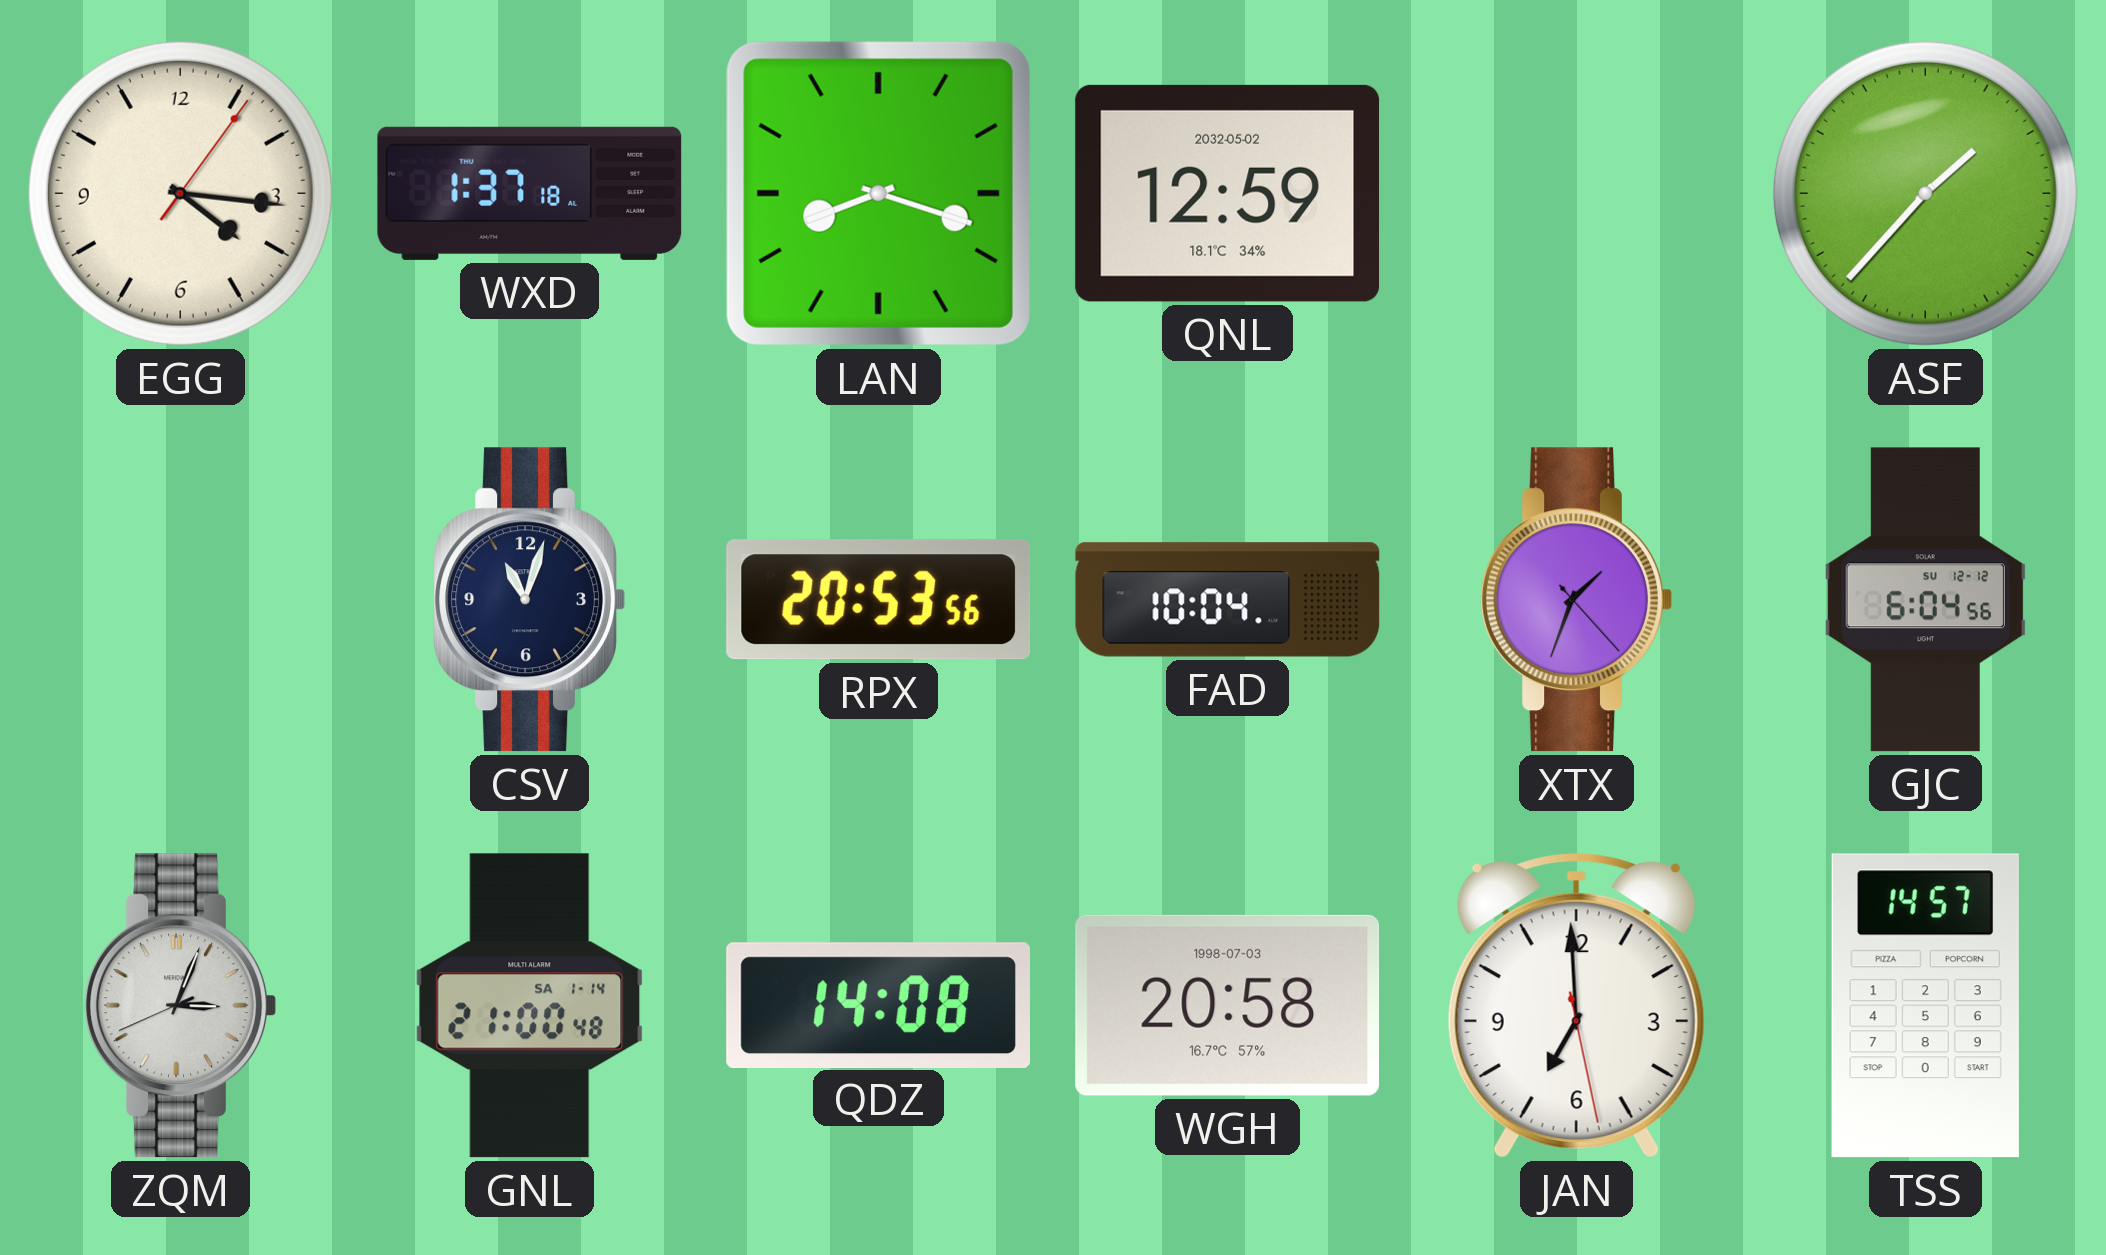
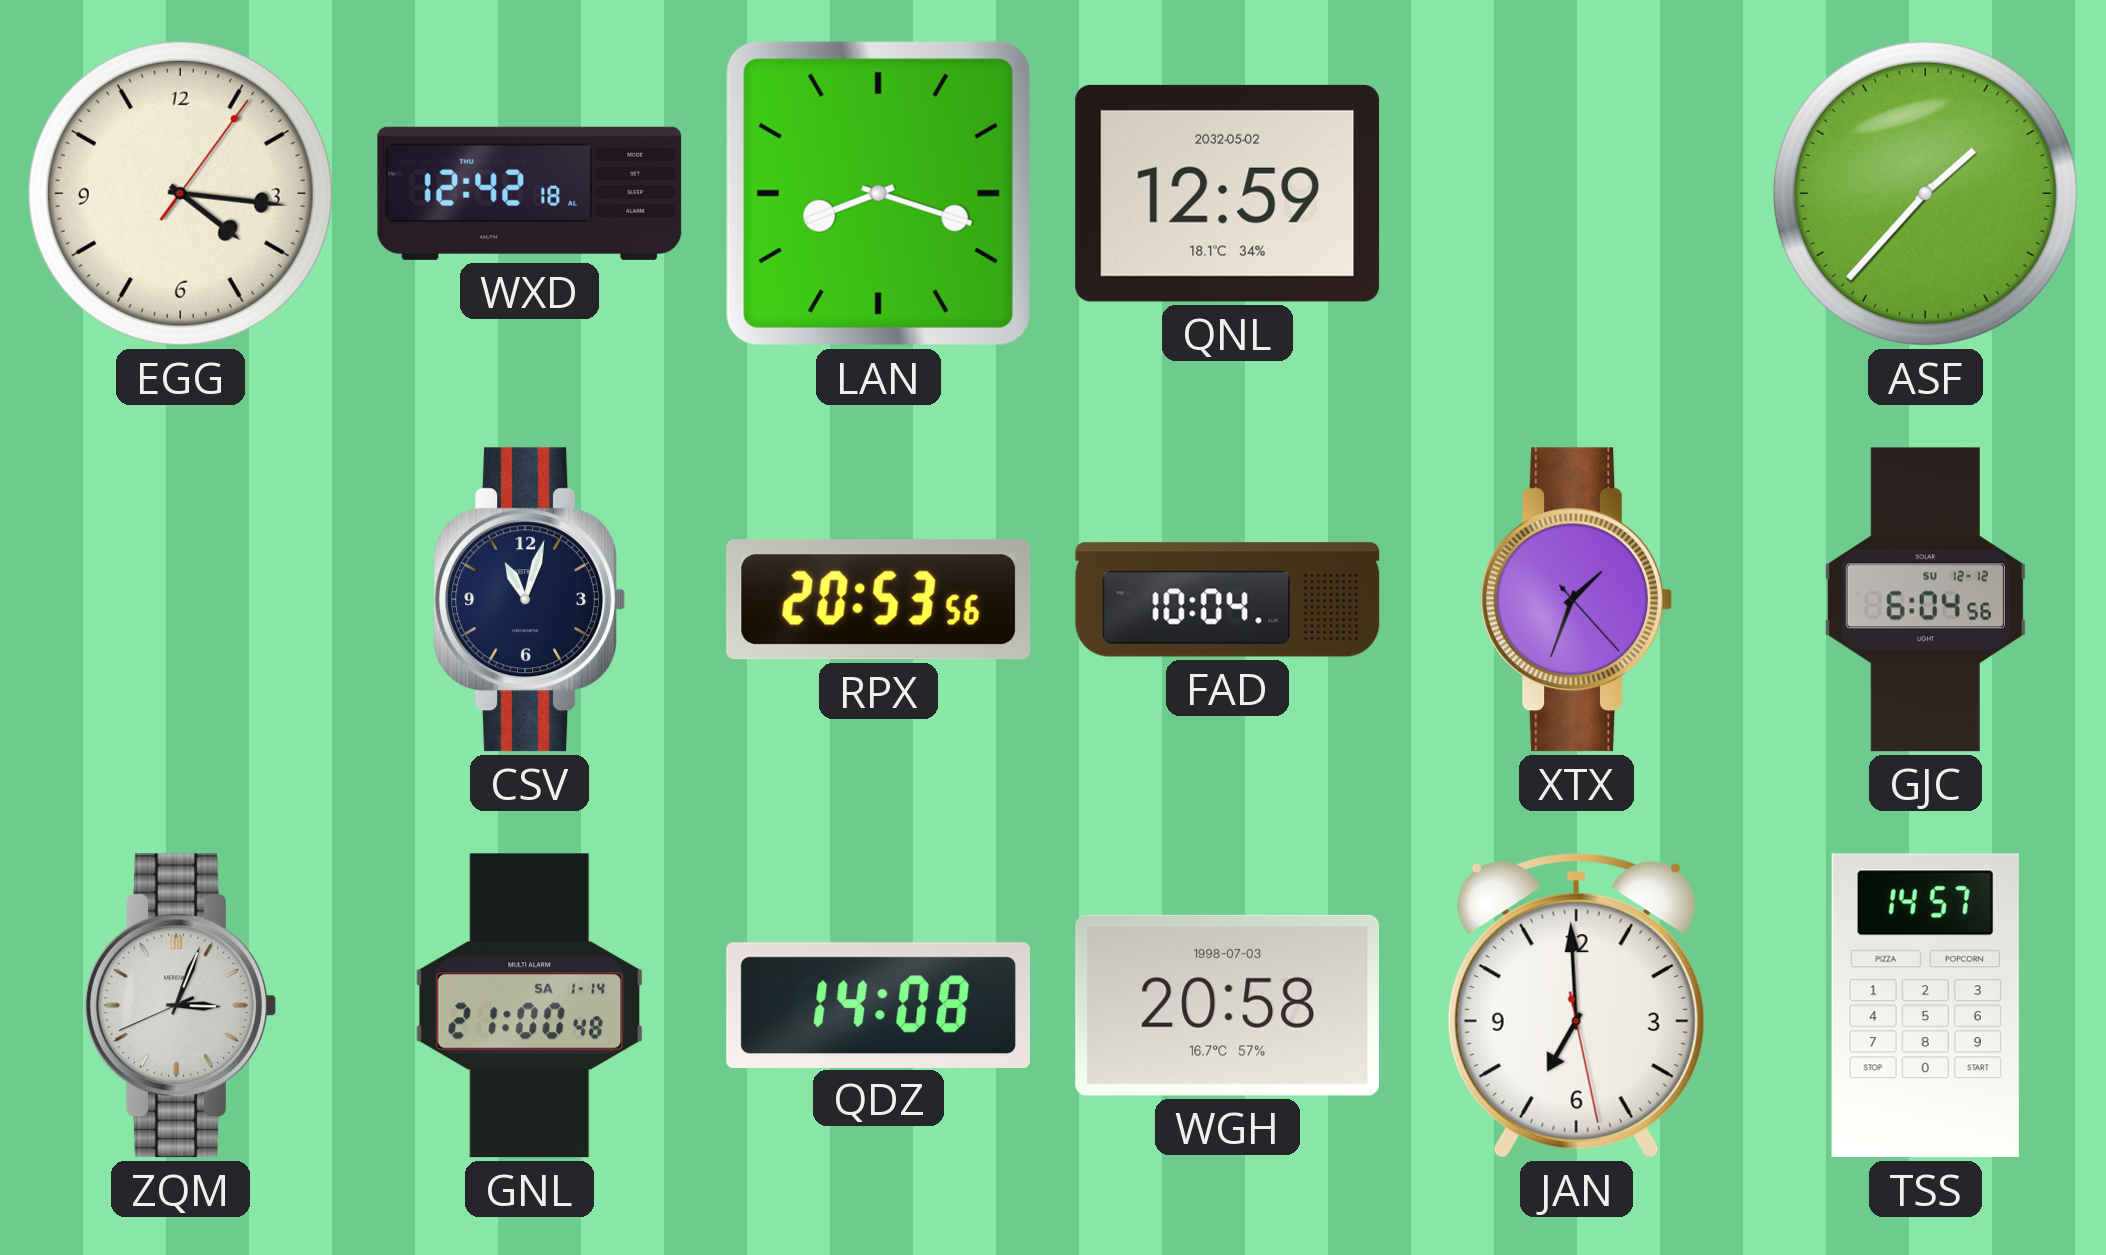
WXD: 1:37 -> 12:42 (530, 193)
